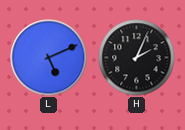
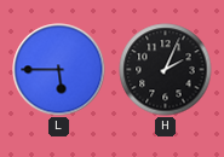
L: 5:11 -> 5:45 (59, 70)
